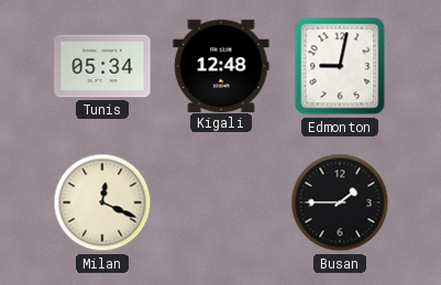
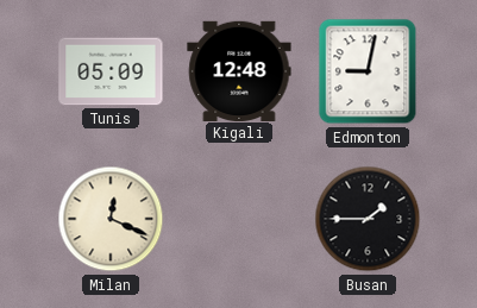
Tunis: 05:34 -> 05:09 (111, 71)
